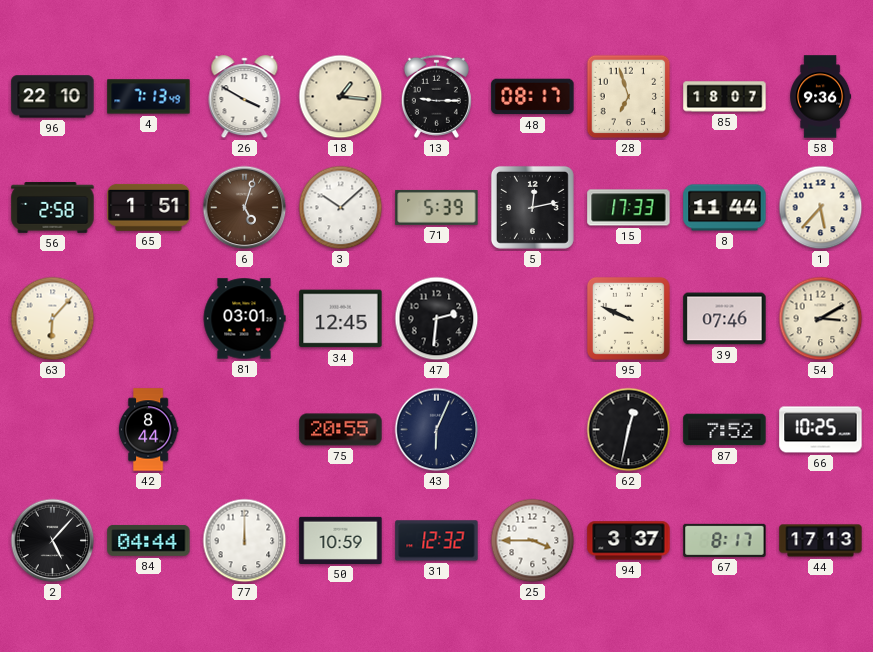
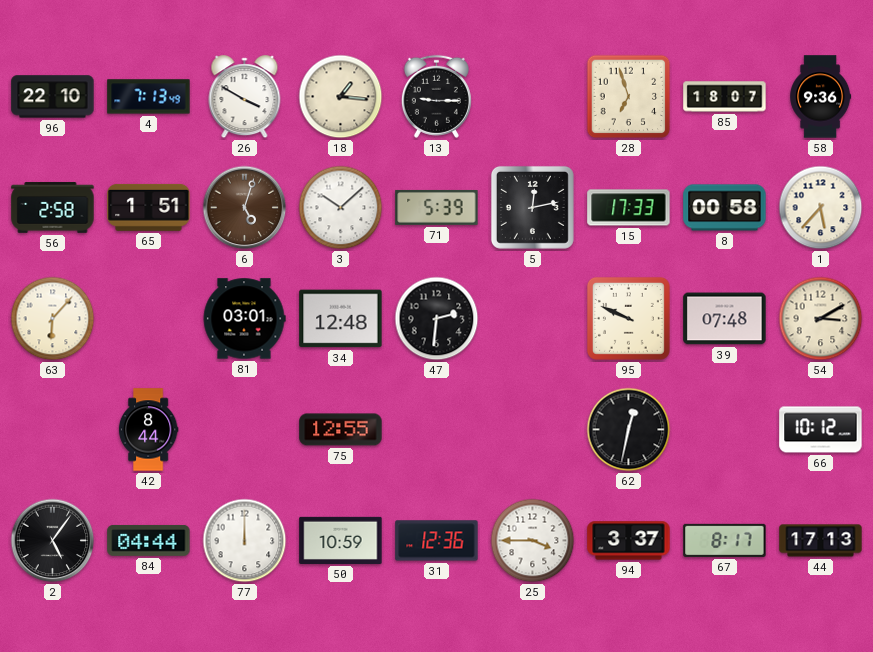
48: 08:17 -> none (533, 97)
8: 11:44 -> 00:58 (725, 208)
34: 12:45 -> 12:48 (341, 319)
39: 07:46 -> 07:48 (725, 319)
75: 20:55 -> 12:55 (341, 430)
43: 6:04 -> none (437, 430)
87: 7:52 -> none (725, 430)
66: 10:25 -> 10:12 (821, 430)
2: 5:07 -> 5:06 (53, 541)
31: 12:32 -> 12:36 (437, 541)
